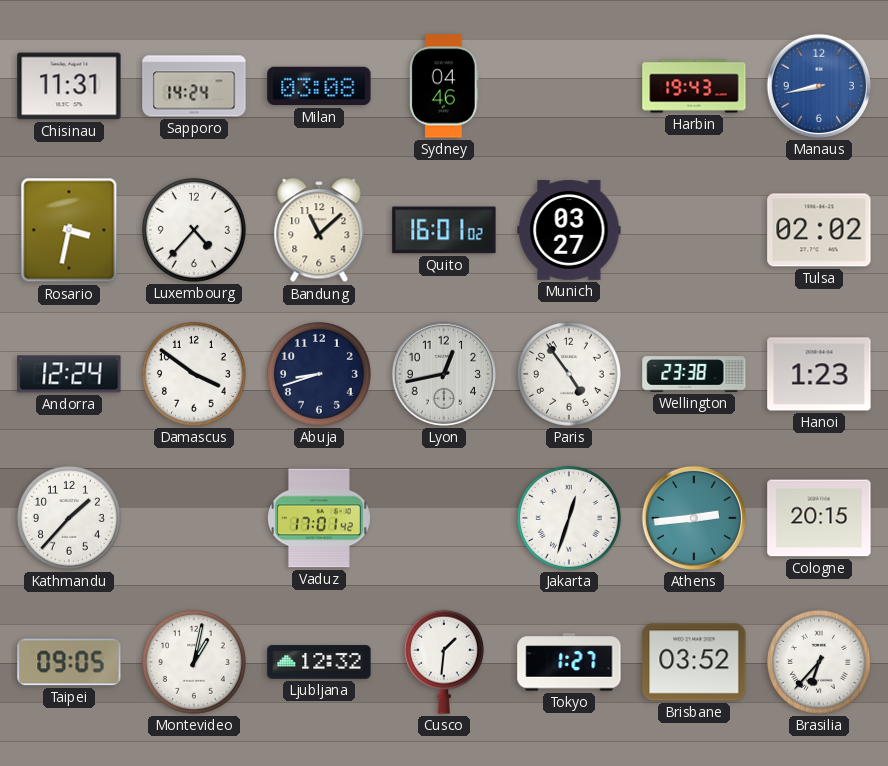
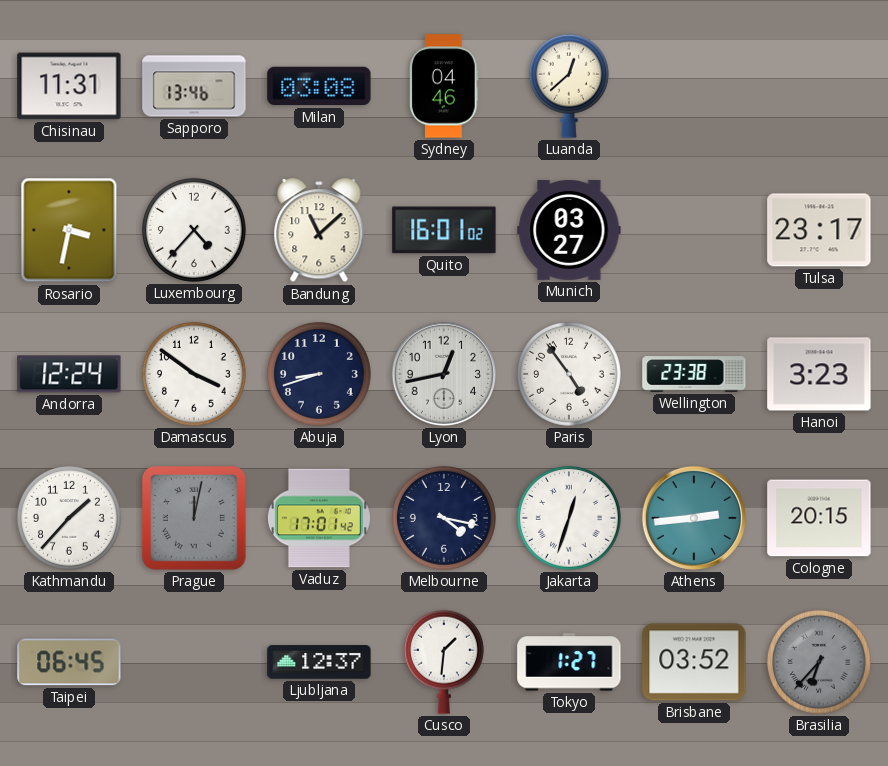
Sapporo: 14:24 -> 13:46 (194, 86)
Luanda: none -> 12:38 (569, 86)
Harbin: 19:43 -> none (694, 86)
Manaus: 8:43 -> none (819, 86)
Tulsa: 02:02 -> 23:17 (819, 230)
Hanoi: 1:23 -> 3:23 (819, 374)
Prague: none -> 12:02 (194, 518)
Melbourne: none -> 4:17 (444, 518)
Taipei: 09:05 -> 06:45 (69, 662)
Montevideo: 1:02 -> none (194, 662)
Ljubljana: 12:32 -> 12:37 (319, 662)
Brasilia dial: white -> grey (819, 662)
